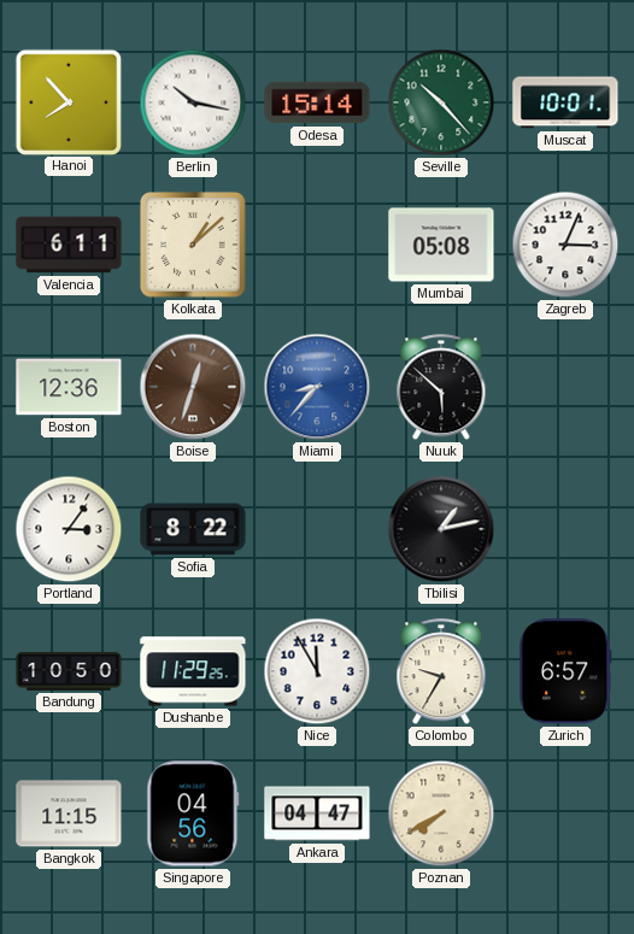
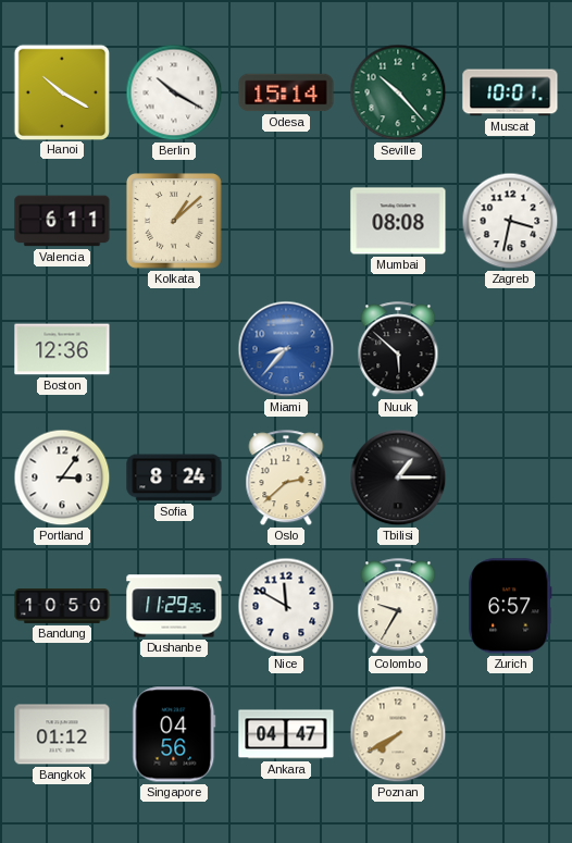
Hanoi: 7:53 -> 10:20 (61, 91)
Berlin: 10:17 -> 10:20 (174, 92)
Mumbai: 05:08 -> 08:08 (398, 221)
Zagreb: 3:04 -> 3:32 (510, 221)
Boise: 12:33 -> none (193, 387)
Sofia: 8:22 -> 8:24 (174, 478)
Oslo: none -> 2:38 (286, 479)
Tbilisi: 1:13 -> 1:15 (398, 478)
Nice: 11:55 -> 11:50 (286, 606)
Bangkok: 11:15 -> 01:12 (62, 734)
